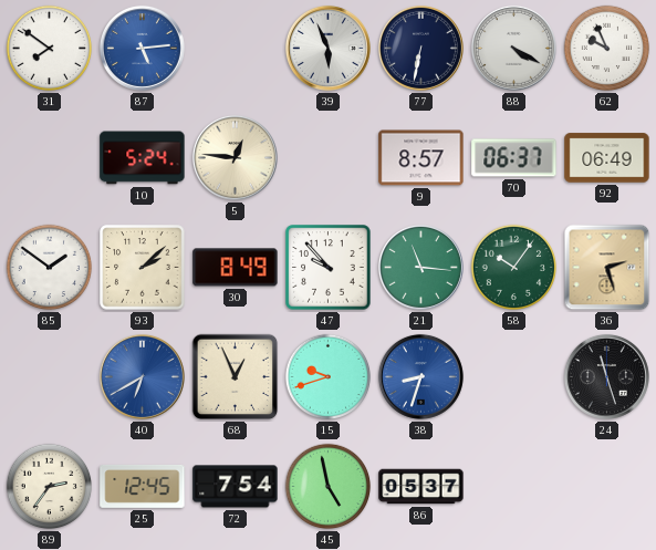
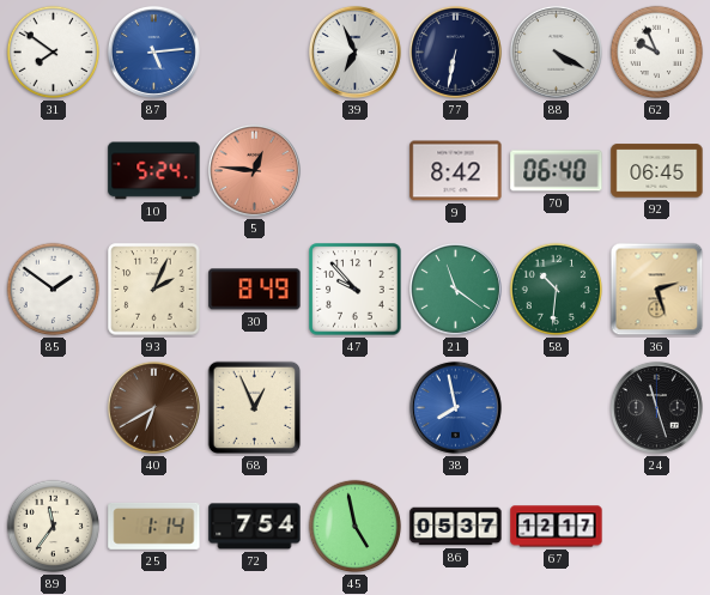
39: 5:56 -> 6:56 (354, 51)
5 dial: cream -> salmon (254, 170)
9: 8:57 -> 8:42 (456, 171)
70: 06:37 -> 06:40 (557, 171)
92: 06:49 -> 06:45 (657, 171)
93: 2:08 -> 2:04 (154, 290)
21: 11:16 -> 11:21 (455, 289)
58: 10:06 -> 10:31 (557, 290)
40 dial: blue -> brown (153, 407)
15: 9:42 -> none (329, 377)
38: 8:33 -> 7:58 (455, 407)
89: 2:36 -> 11:36 (54, 527)
25: 12:45 -> 1:14 (154, 526)
67: none -> 12:17 (557, 527)
